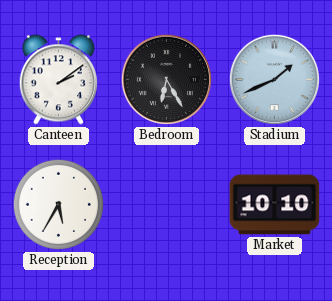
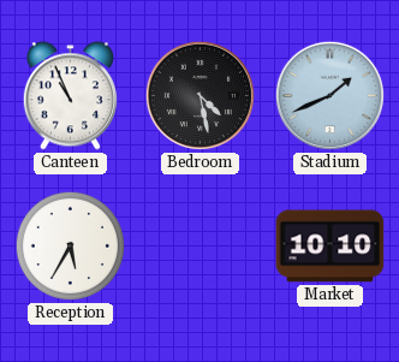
Canteen: 2:09 -> 10:56 (70, 96)
Bedroom: 6:25 -> 4:28 (199, 95)
